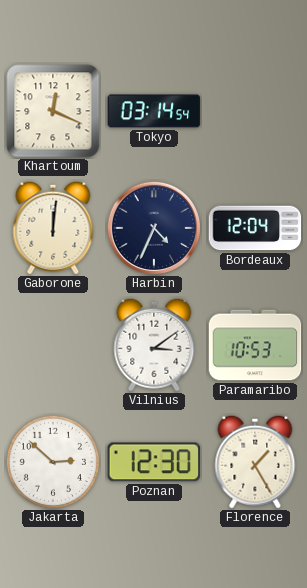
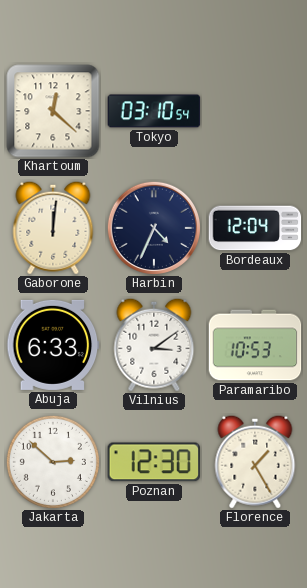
Khartoum: 12:19 -> 12:22 (53, 111)
Tokyo: 03:14 -> 03:10 (154, 111)
Abuja: none -> 6:33 (53, 345)
